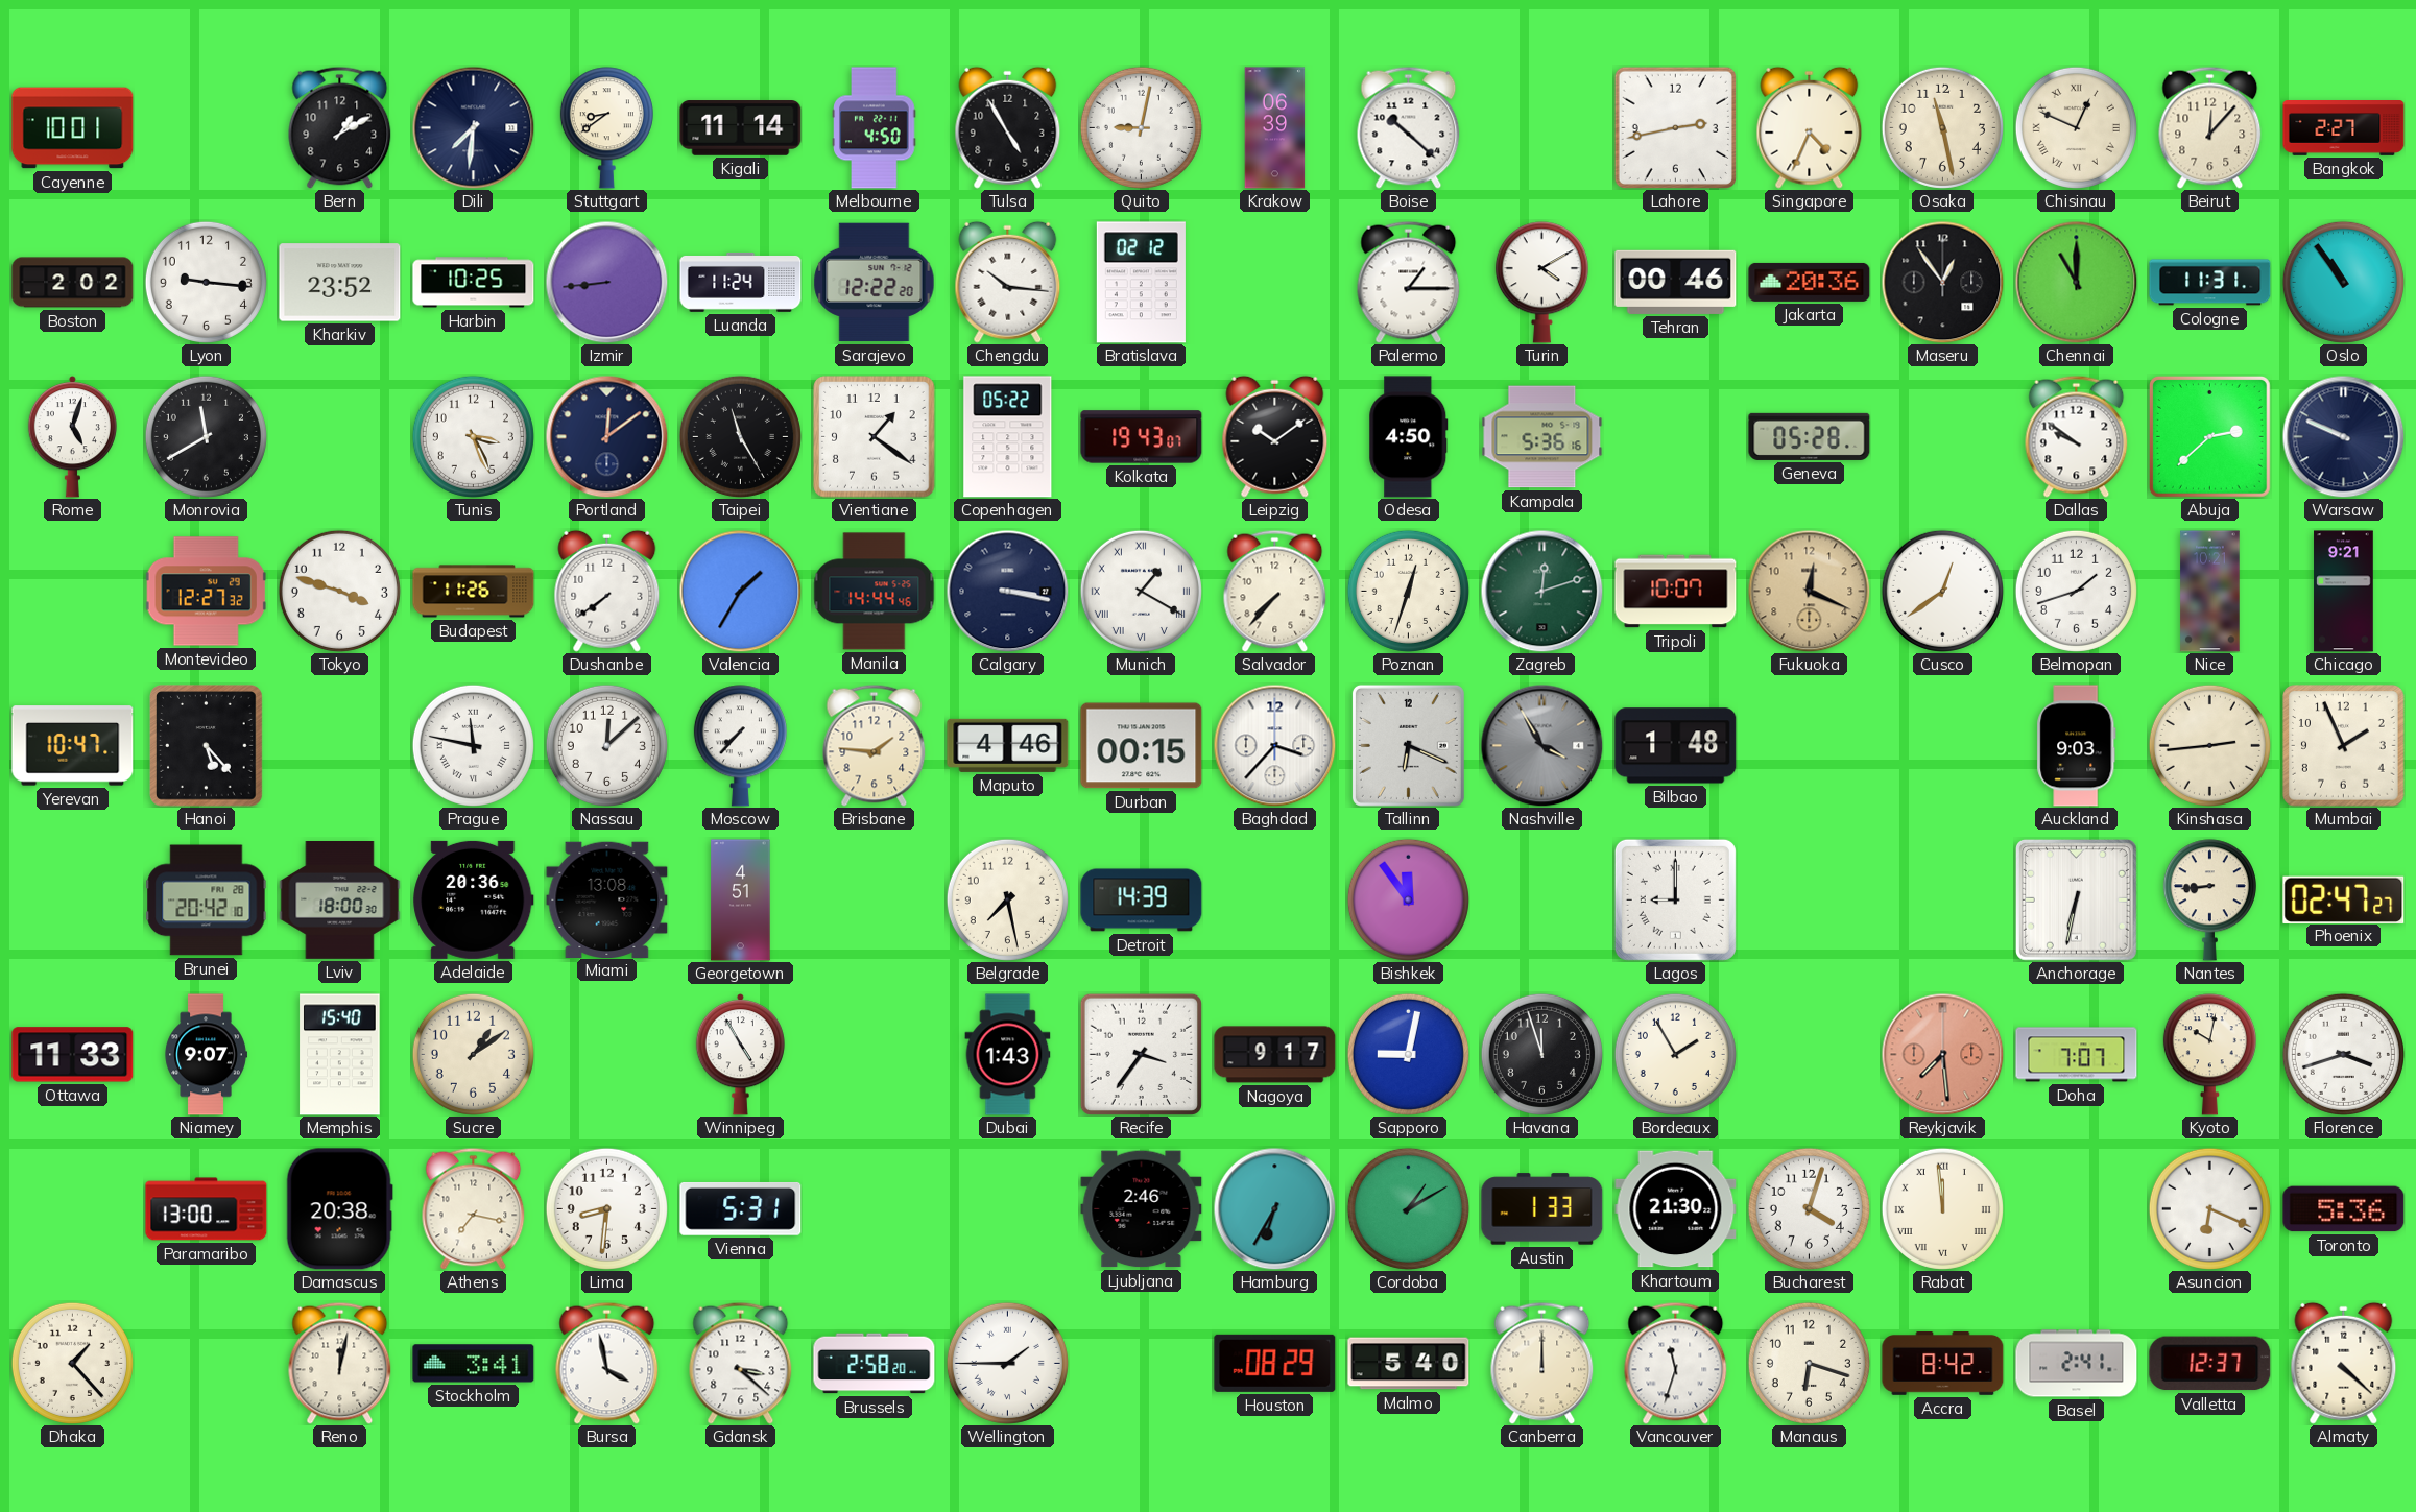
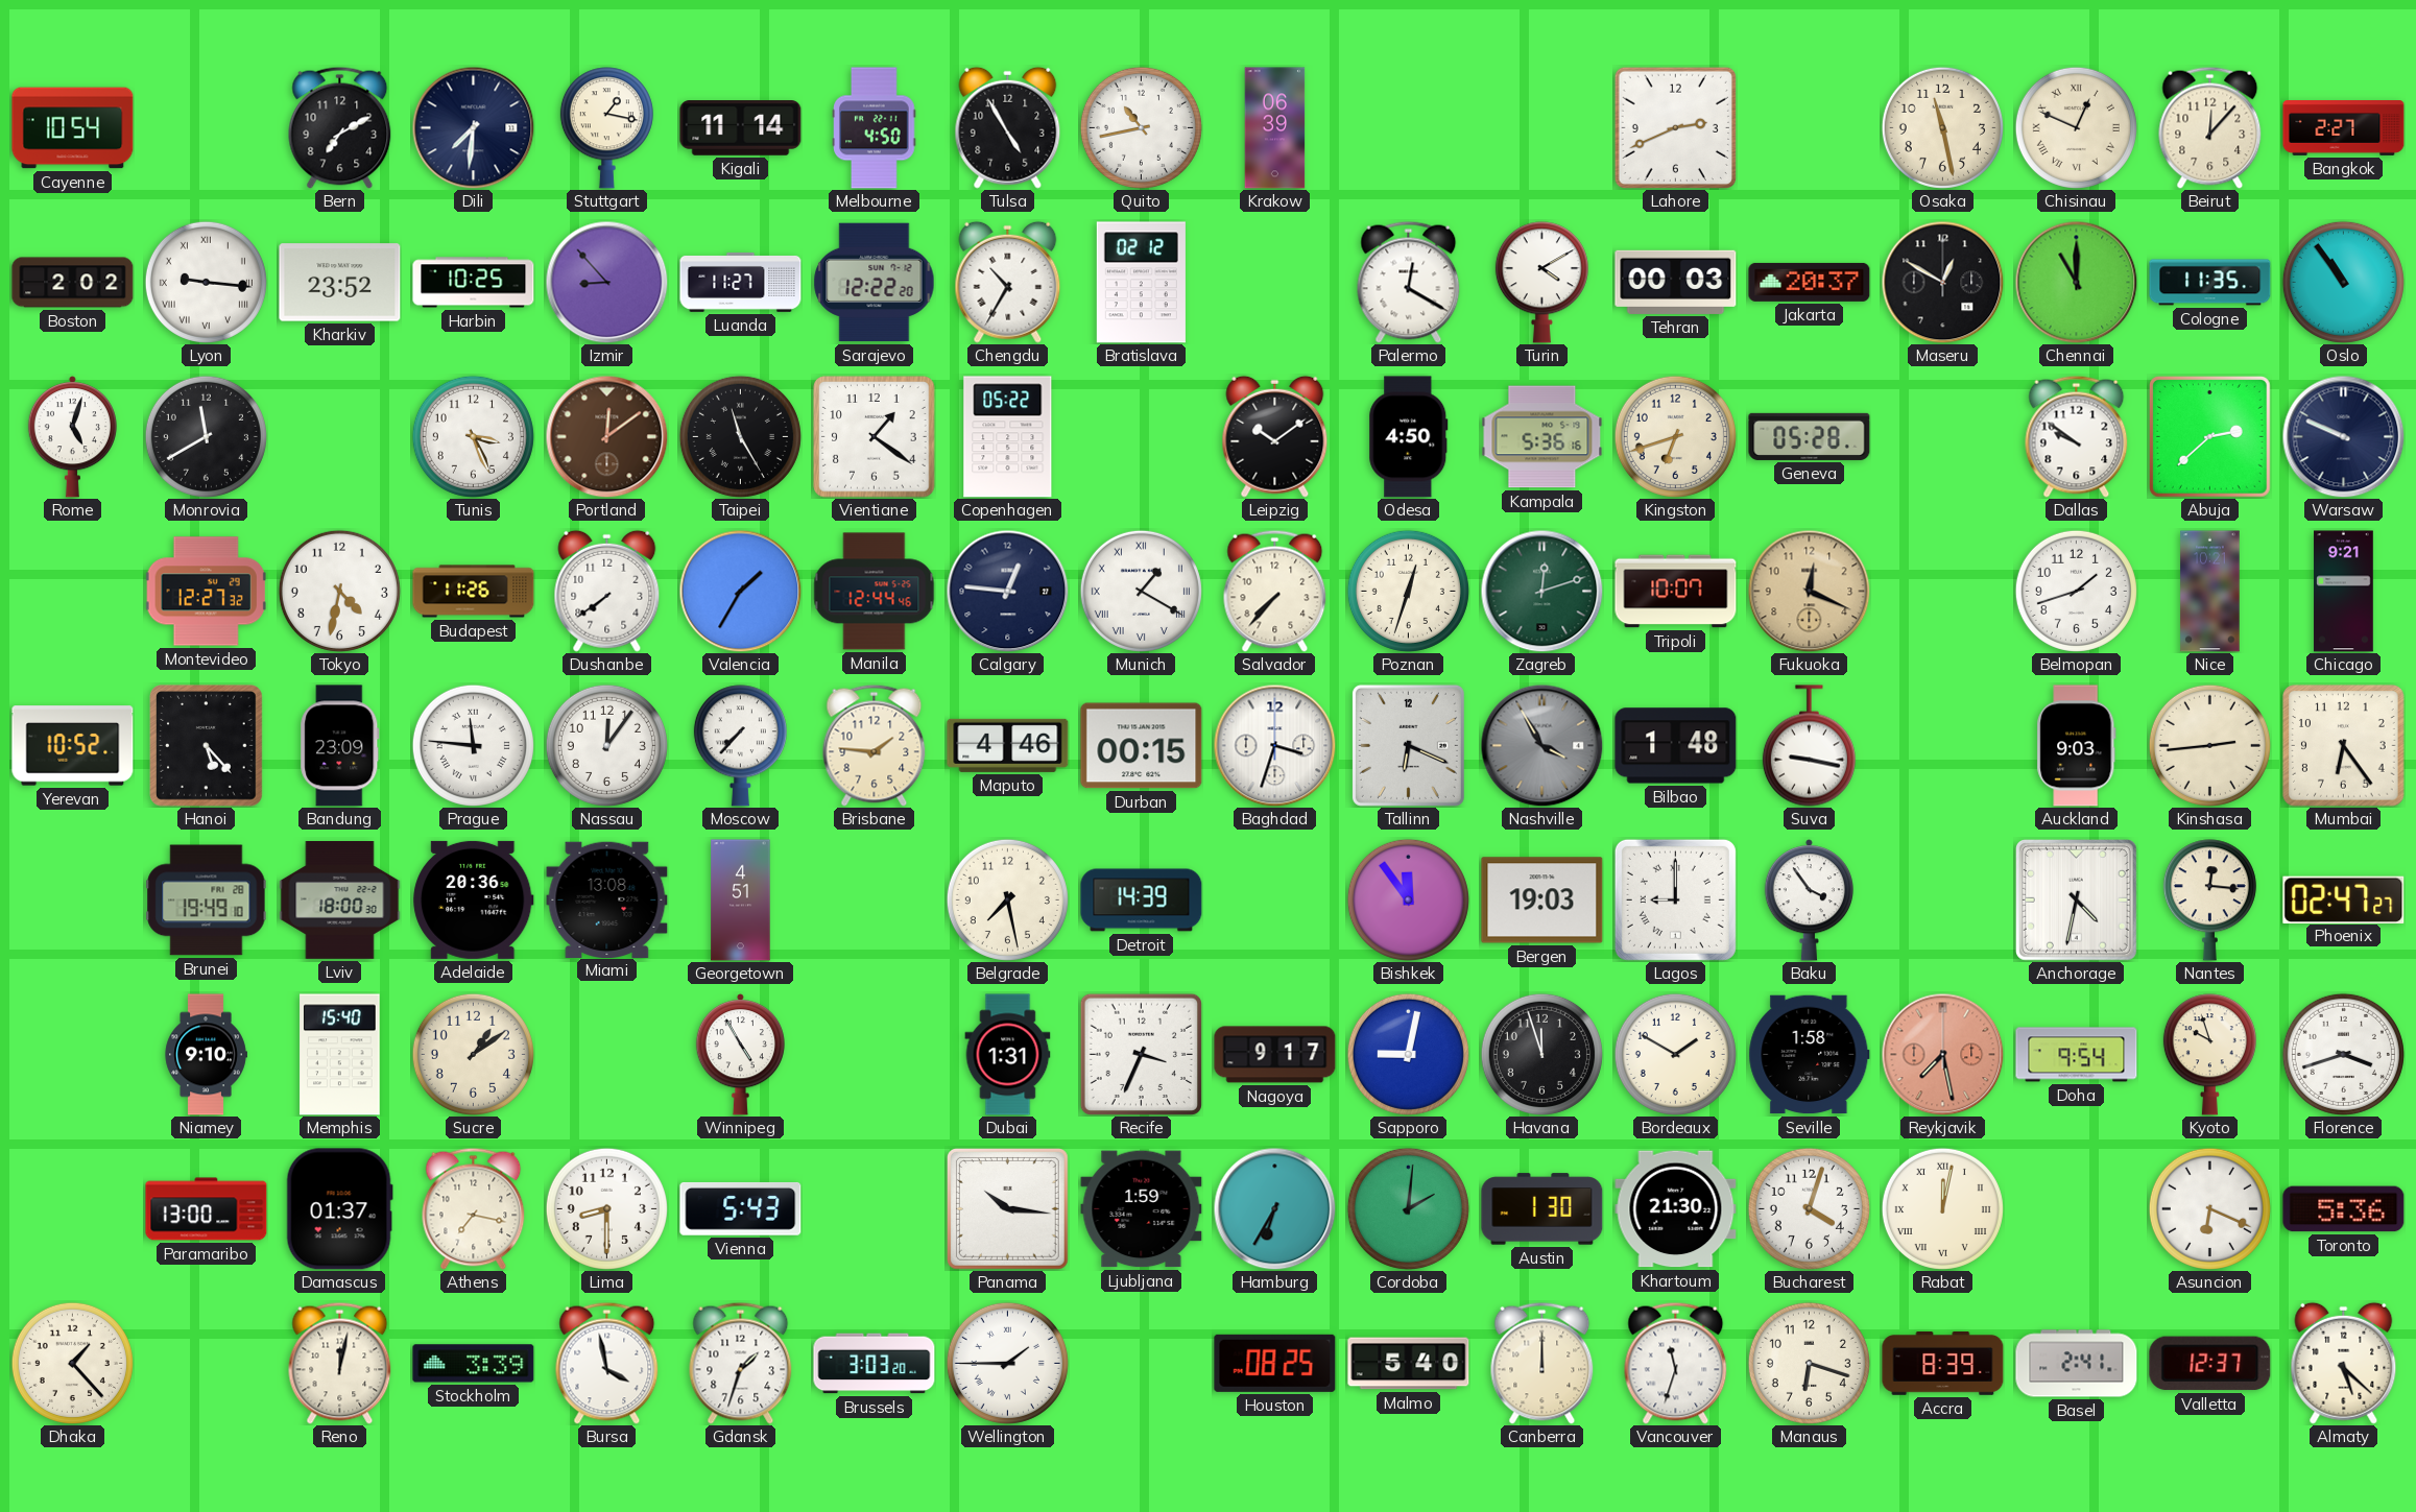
Cayenne: 10:01 -> 10:54 (73, 128)
Bern: 1:10 -> 7:10 (340, 127)
Stuttgart: 8:39 -> 1:17 (606, 128)
Quito: 9:02 -> 10:43 (1141, 127)
Boise: 10:22 -> none (1409, 127)
Lahore: 2:43 -> 2:41 (1675, 127)
Singapore: 4:34 -> none (1810, 127)
Lyon numerals: Arabic -> Roman (206, 282)
Izmir: 8:44 -> 8:53 (606, 282)
Luanda: 11:24 -> 11:27 (741, 282)
Chengdu: 10:16 -> 10:35 (1008, 282)
Palermo: 1:15 -> 12:20 (1409, 282)
Tehran: 00:46 -> 00:03 (1676, 282)
Jakarta: 20:36 -> 20:37 (1810, 282)
Maseru: 12:54 -> 12:50 (1942, 282)
Cologne: 11:31 -> 11:35 (2210, 283)
Portland dial: navy -> brown (606, 436)
Kolkata: 19:43 -> none (1142, 437)
Kingston: none -> 6:42 (1675, 436)
Tokyo: 3:48 -> 4:32 (339, 591)
Manila: 14:44 -> 12:44 (875, 592)
Calgary: 3:17 -> 12:46 (1007, 591)
Cusco: 12:39 -> none (1942, 591)
Yerevan: 10:47 -> 10:52 (73, 746)
Bandung: none -> 23:09 (340, 746)
Prague: 11:47 -> 11:46 (473, 745)
Nassau: 12:08 -> 12:06 (606, 745)
Baghdad: 3:37 -> 3:33 (1274, 745)
Suva: none -> 9:17 (1809, 746)
Mumbai: 1:56 -> 6:24 (2344, 746)
Brunei: 20:42 -> 19:49 (207, 901)
Bergen: none -> 19:03 (1542, 901)
Baku: none -> 3:54 (1809, 901)
Anchorage: 6:32 -> 4:32 (2076, 899)
Nantes: 8:44 -> 12:16 (2209, 901)
Ottawa: 11:33 -> none (73, 1055)
Niamey: 9:07 -> 9:10 (206, 1055)
Dubai: 1:43 -> 1:31 (1008, 1055)
Recife: 3:36 -> 3:34 (1141, 1054)
Bordeaux: 1:55 -> 1:50 (1675, 1054)
Seville: none -> 1:58 (1810, 1055)
Reykjavik: 7:29 -> 7:28 (1942, 1054)
Doha: 7:07 -> 9:54 (2077, 1055)
Kyoto: 10:02 -> 9:57 (2209, 1055)
Damascus: 20:38 -> 01:37 (339, 1209)
Lima: 8:31 -> 8:30 (606, 1208)
Vienna: 5:31 -> 5:43 (741, 1208)
Panama: none -> 10:16 (1007, 1208)
Ljubljana: 2:46 -> 1:59 (1142, 1209)
Cordoba: 1:10 -> 2:01 (1408, 1208)
Austin: 1:33 -> 1:30 (1542, 1209)
Rabat: 11:59 -> 12:02 (1942, 1208)
Stockholm: 3:41 -> 3:39 (474, 1364)
Gdansk: 3:22 -> 1:33 (741, 1363)
Brussels: 2:58 -> 3:03 (875, 1364)
Houston: 08:29 -> 08:25 (1275, 1363)
Accra: 8:42 -> 8:39 (1943, 1364)
Almaty: 4:22 -> 5:22 (2344, 1363)
